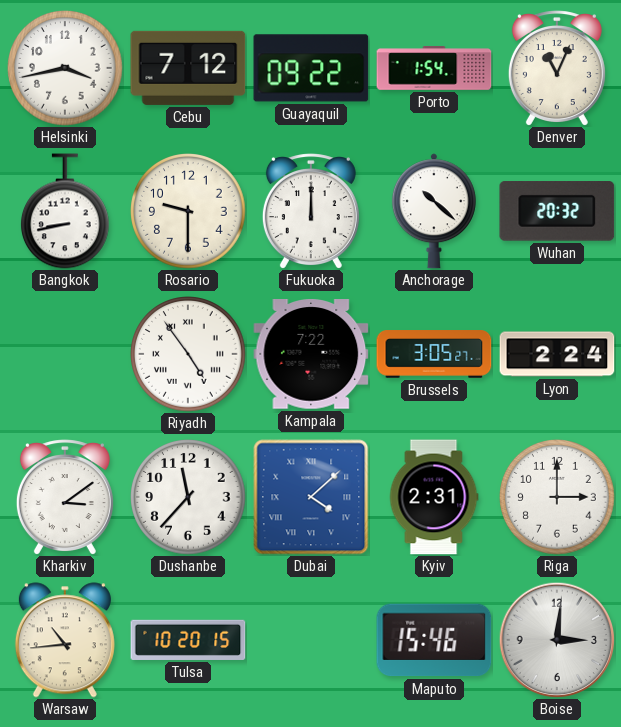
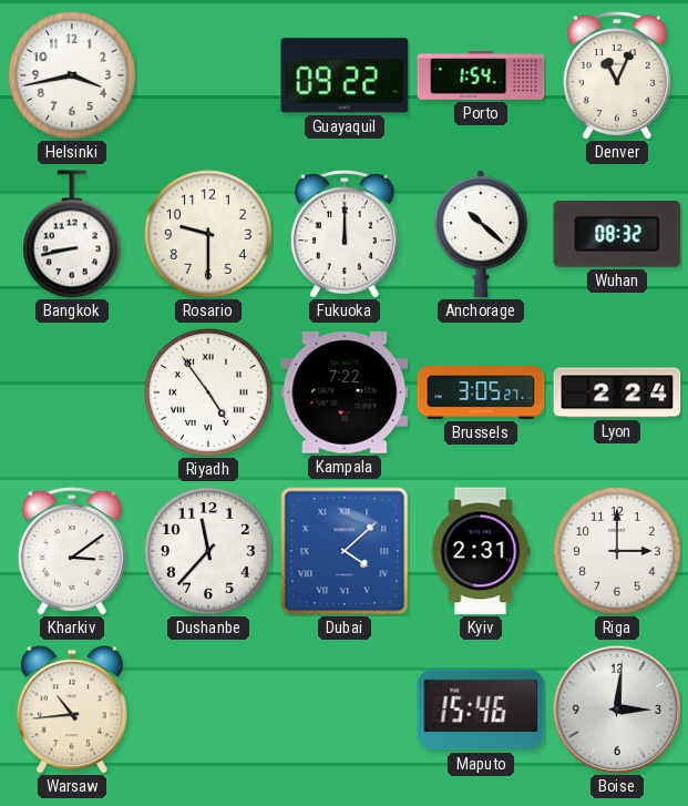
Cebu: 7:12 -> none (188, 68)
Wuhan: 20:32 -> 08:32 (617, 235)
Tulsa: 10:20 -> none (188, 640)
